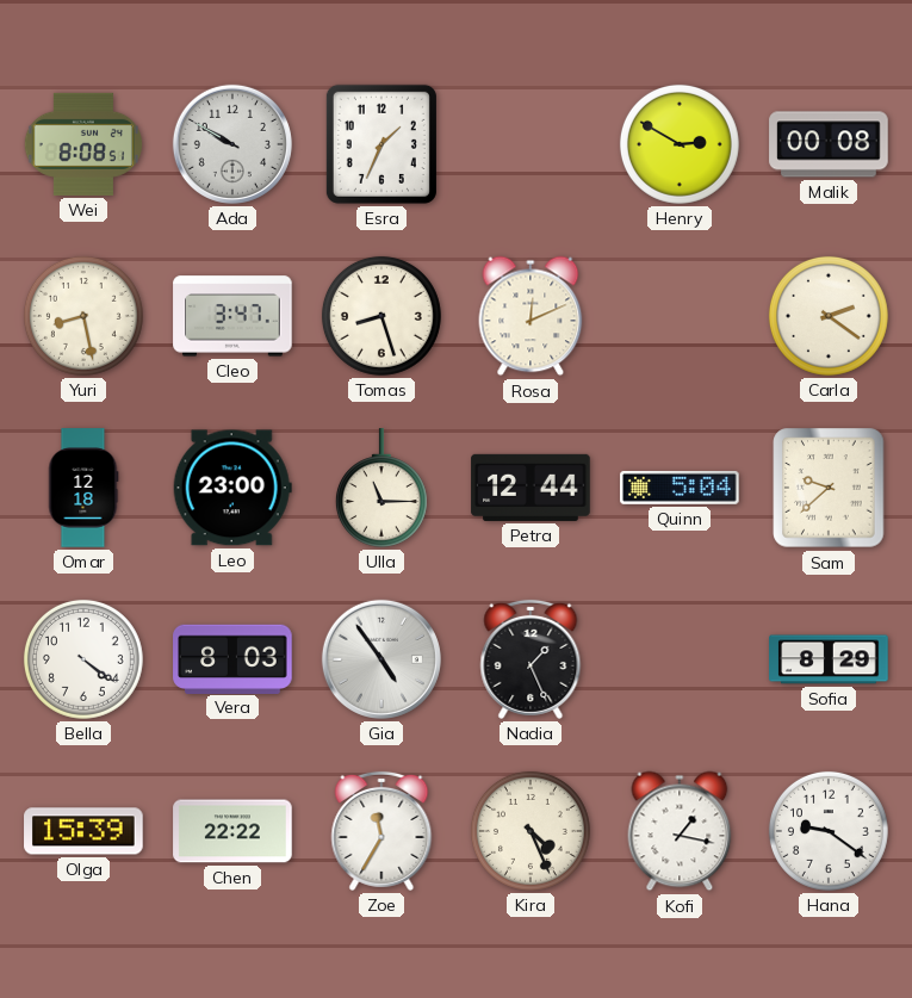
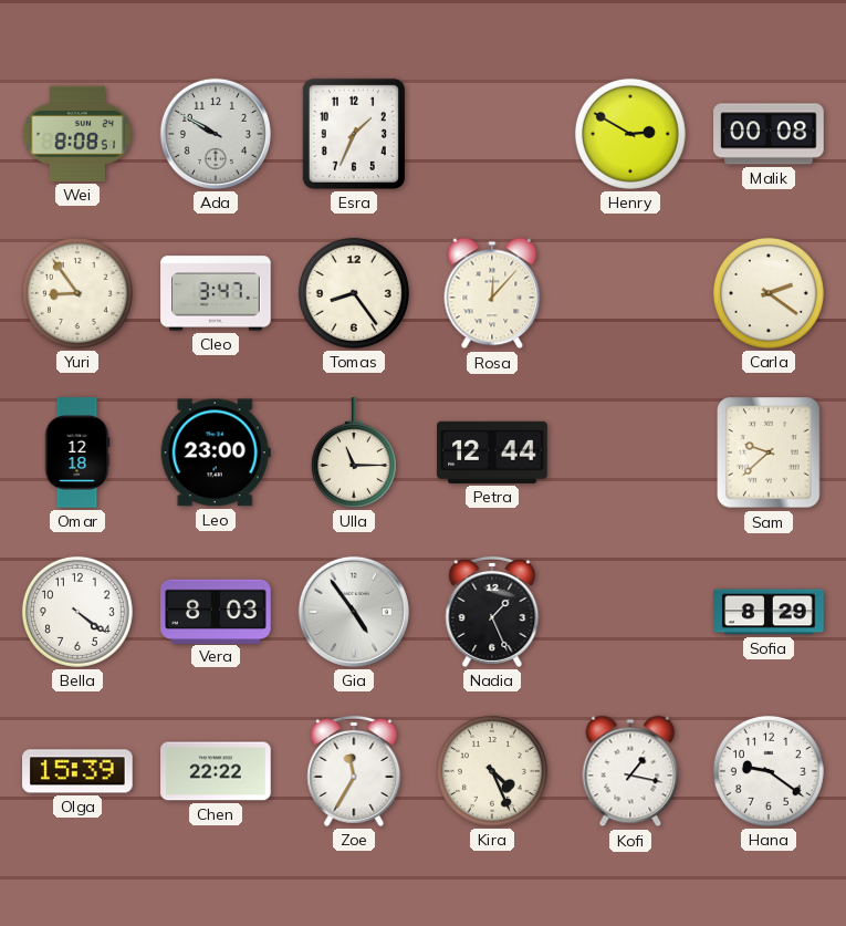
Yuri: 8:28 -> 8:54 (77, 293)
Tomas: 8:27 -> 8:24 (354, 293)
Rosa: 12:11 -> 12:07 (492, 293)
Quinn: 5:04 -> none (680, 488)
